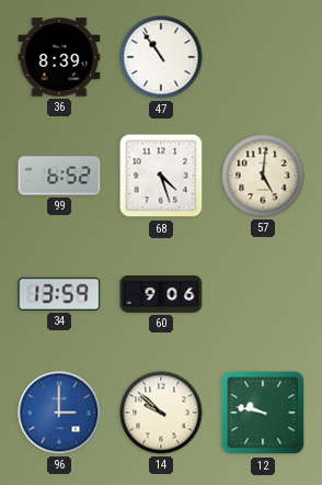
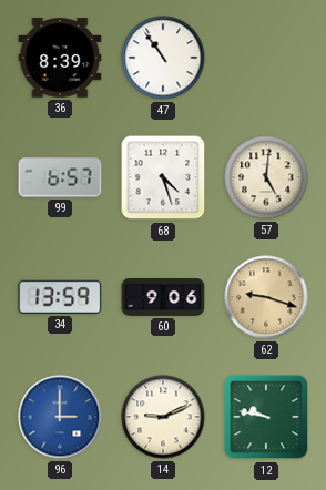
99: 6:52 -> 6:57 (60, 177)
62: none -> 9:18 (266, 297)
14: 9:52 -> 9:11 (163, 417)
